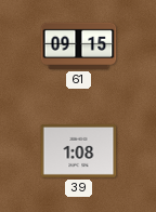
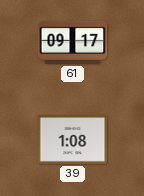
61: 09:15 -> 09:17 (73, 42)
